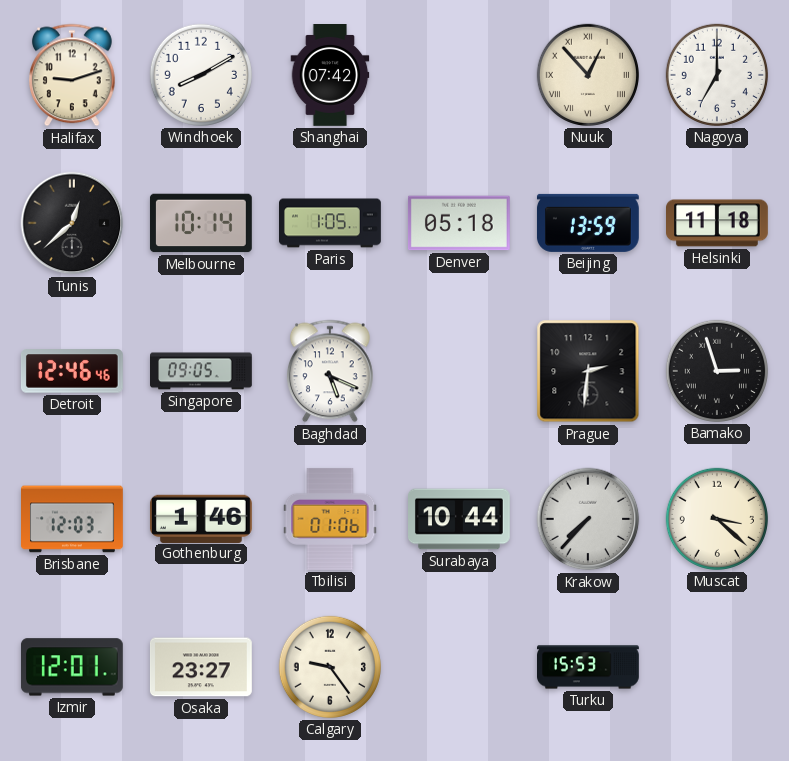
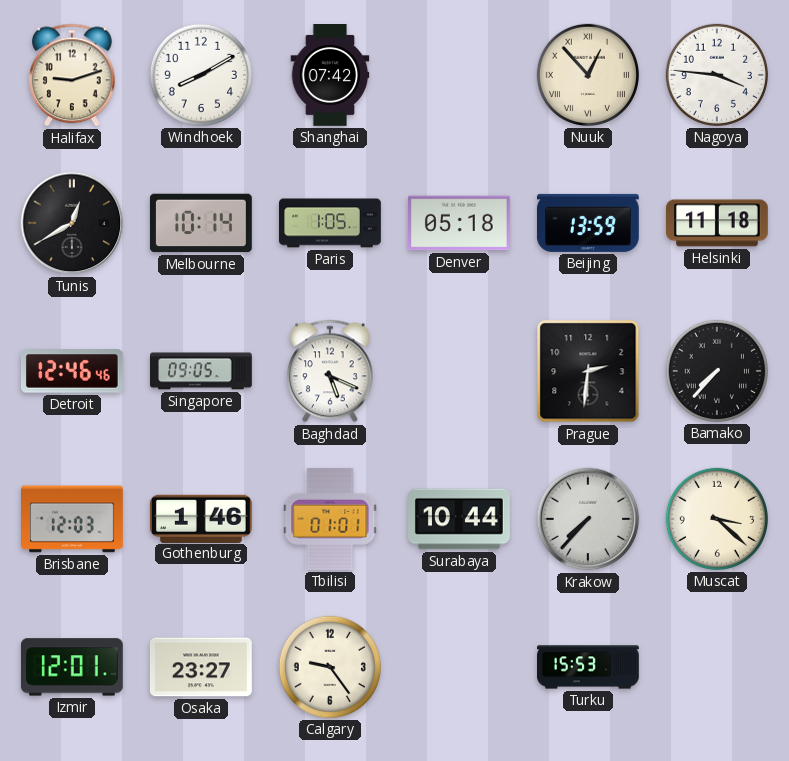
Nagoya: 7:00 -> 3:46 (717, 75)
Tunis: 12:38 -> 12:40 (72, 223)
Bamako: 2:57 -> 7:37 (717, 371)
Tbilisi: 01:06 -> 01:01 (330, 519)
